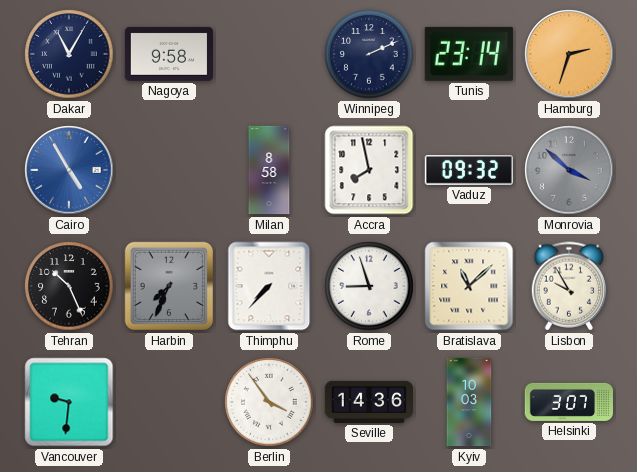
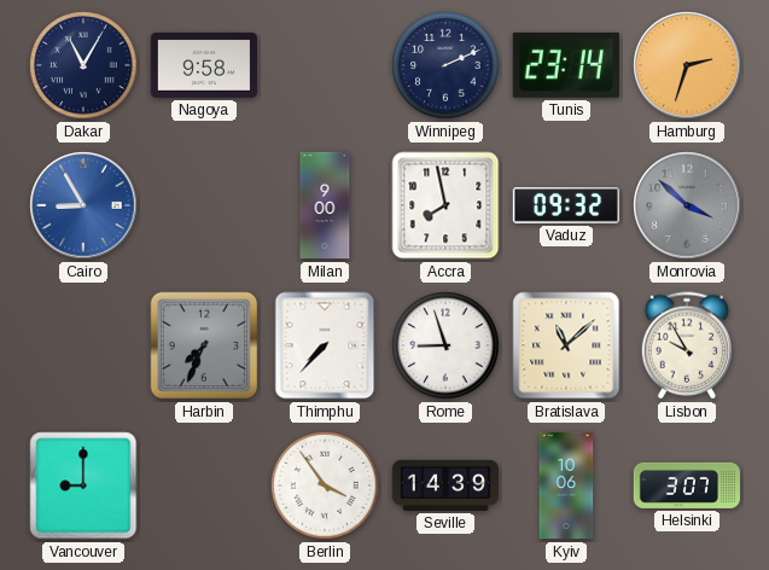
Cairo: 4:55 -> 8:55 (83, 205)
Milan: 8:58 -> 9:00 (325, 205)
Tehran: 10:26 -> none (69, 286)
Vancouver: 9:31 -> 9:00 (83, 485)
Seville: 14:36 -> 14:39 (444, 485)
Kyiv: 10:03 -> 10:06 (566, 485)
